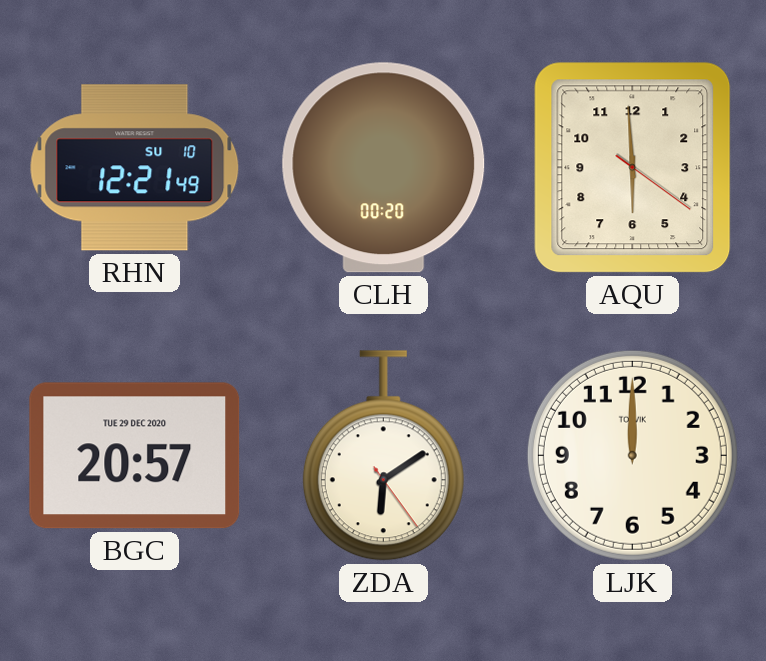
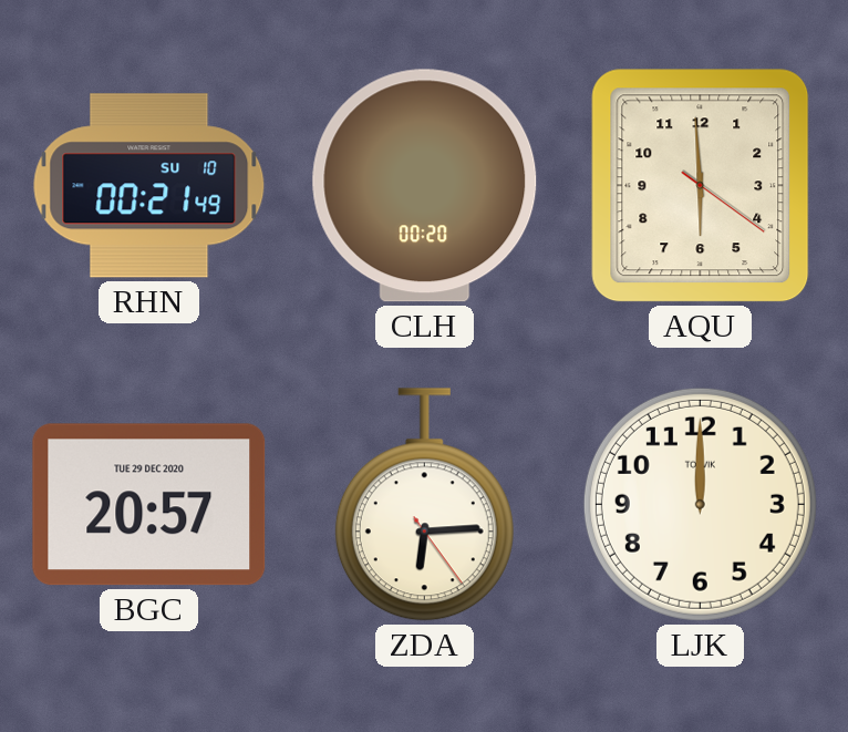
RHN: 12:21 -> 00:21 (149, 186)
ZDA: 6:09 -> 6:14 (424, 505)
